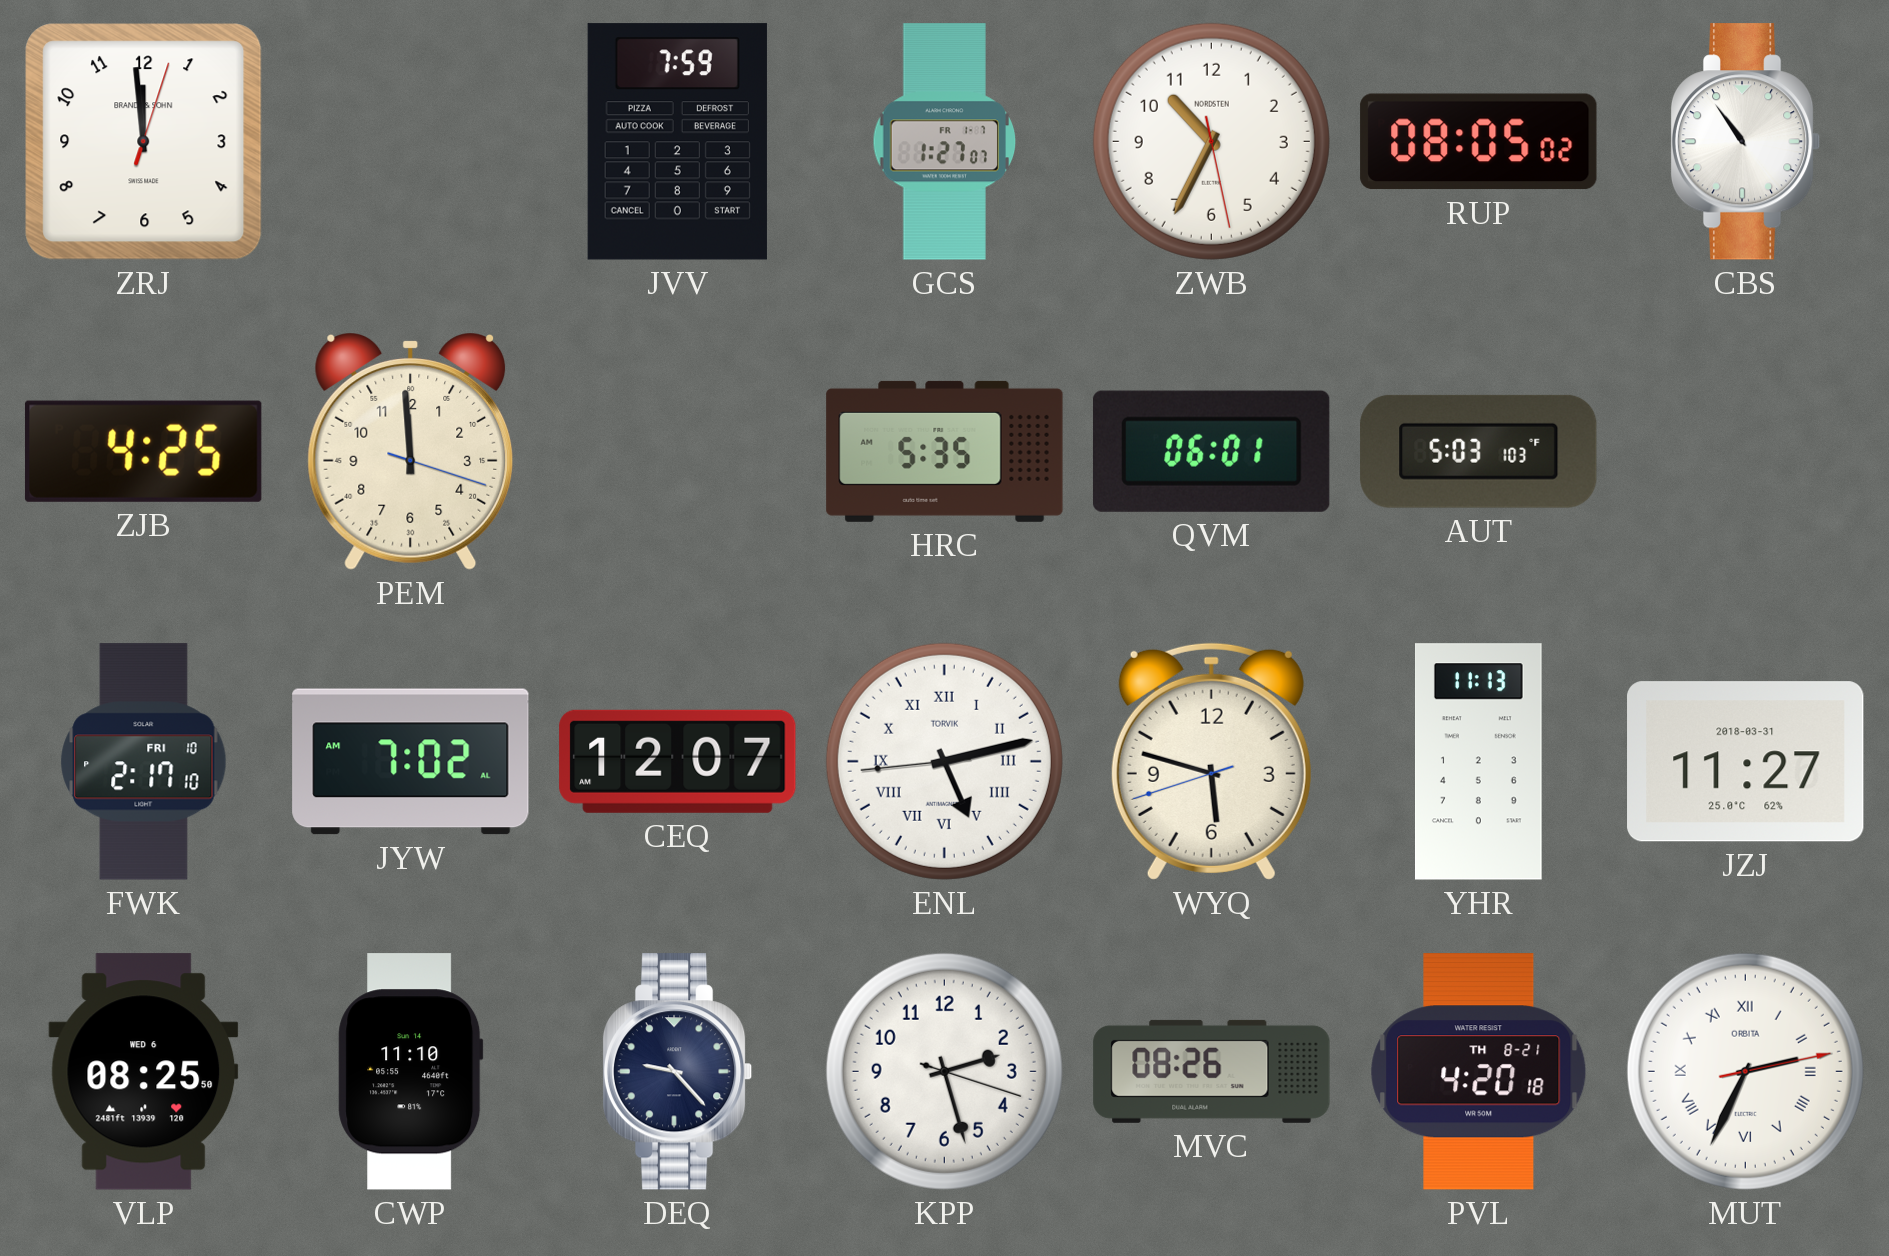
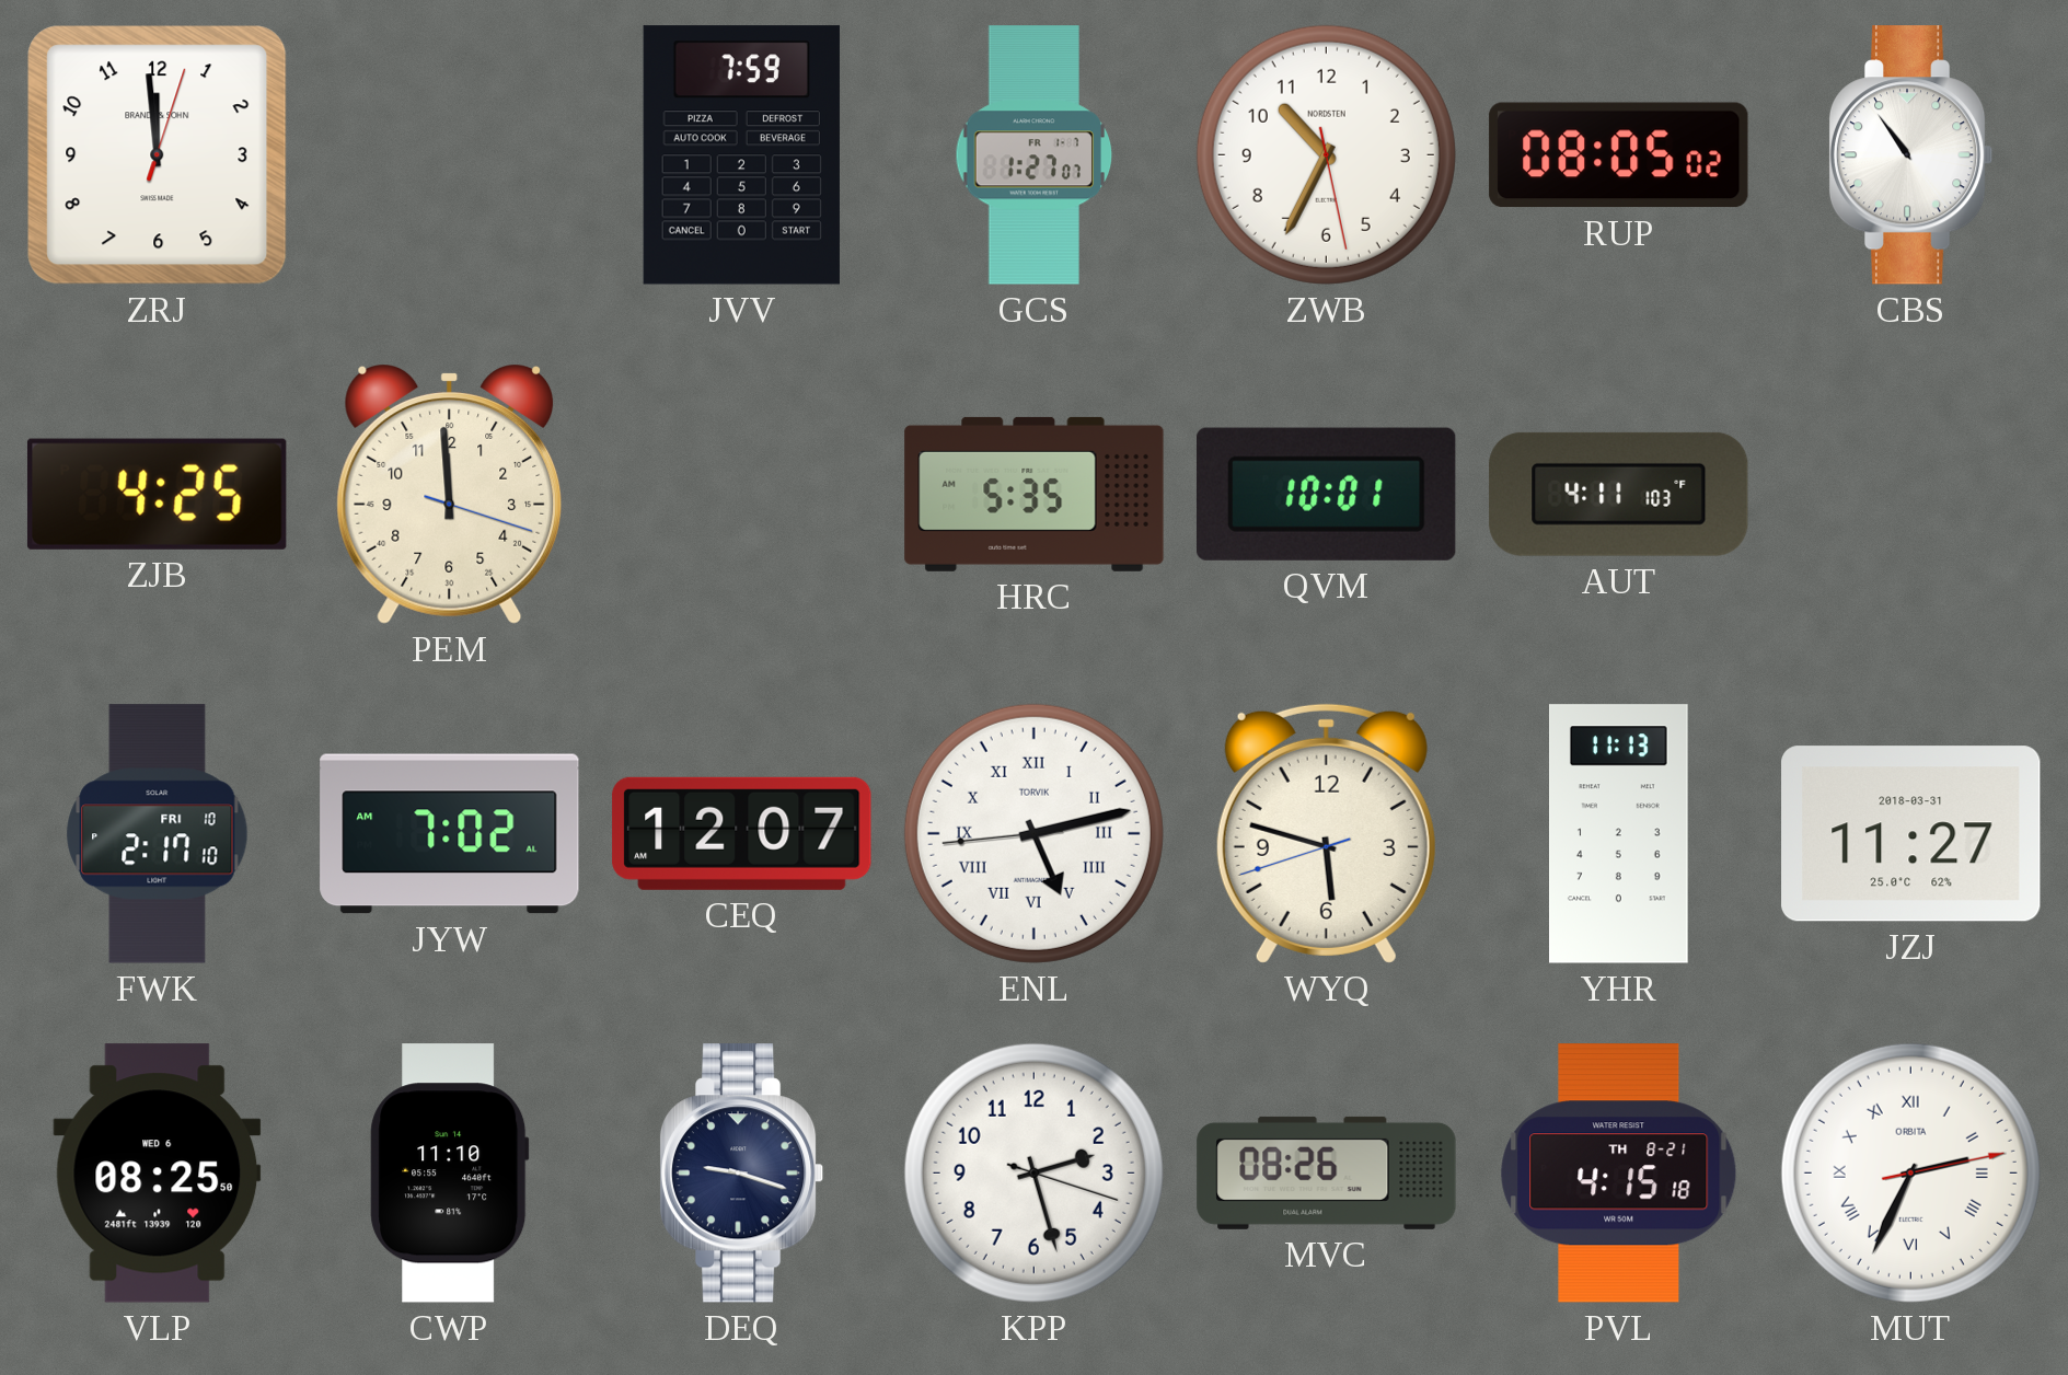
QVM: 06:01 -> 10:01 (1326, 494)
AUT: 5:03 -> 4:11 (1619, 494)
DEQ: 9:23 -> 9:18 (742, 1174)
PVL: 4:20 -> 4:15 (1619, 1174)
